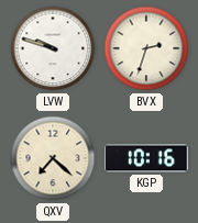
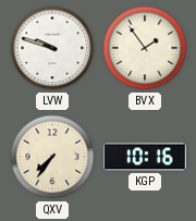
BVX: 2:33 -> 1:54 (145, 48)
QXV: 7:22 -> 7:36 (52, 157)
